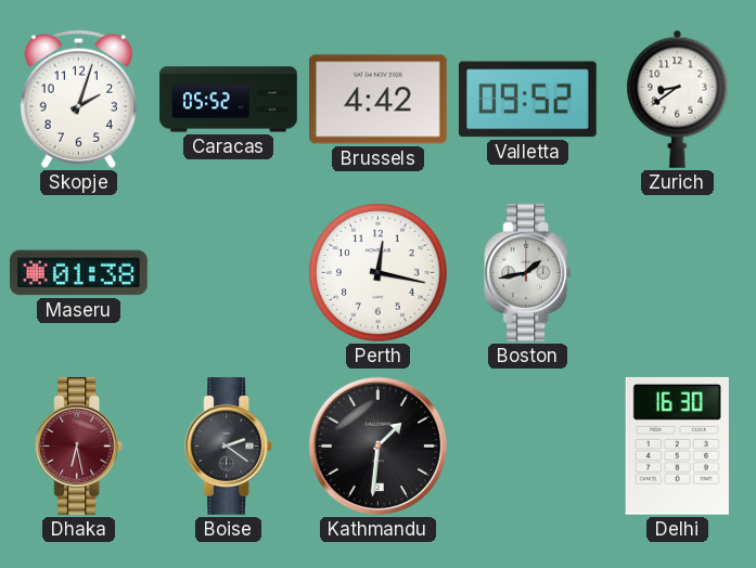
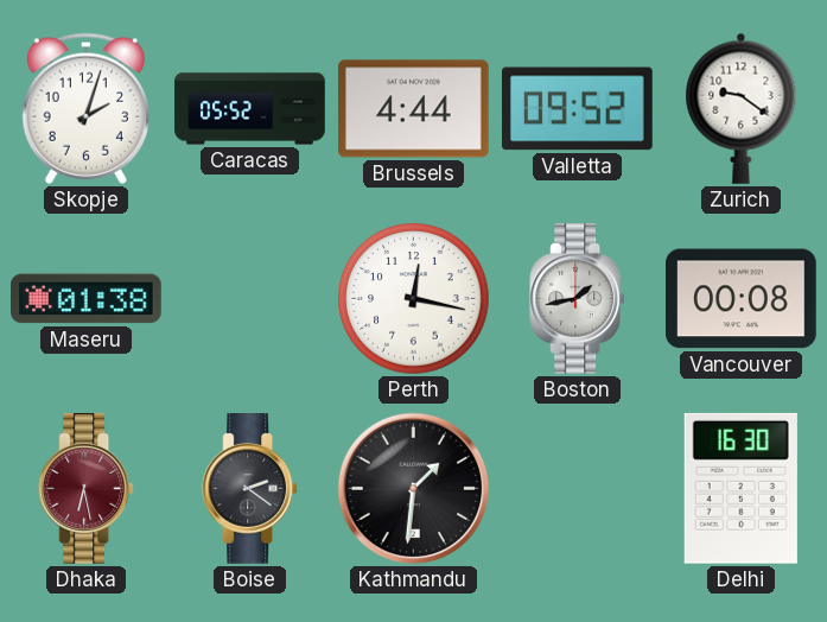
Brussels: 4:42 -> 4:44 (414, 109)
Zurich: 8:39 -> 9:21 (742, 108)
Vancouver: none -> 00:08 (742, 299)
